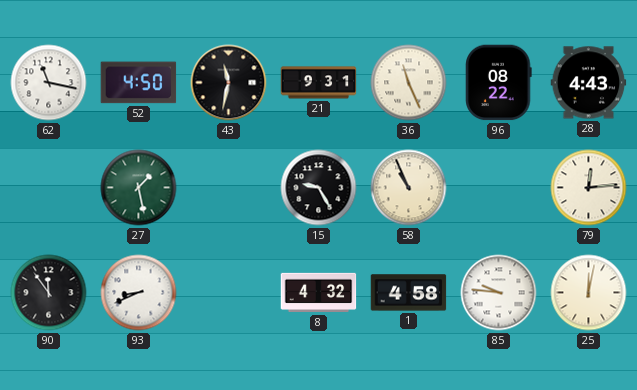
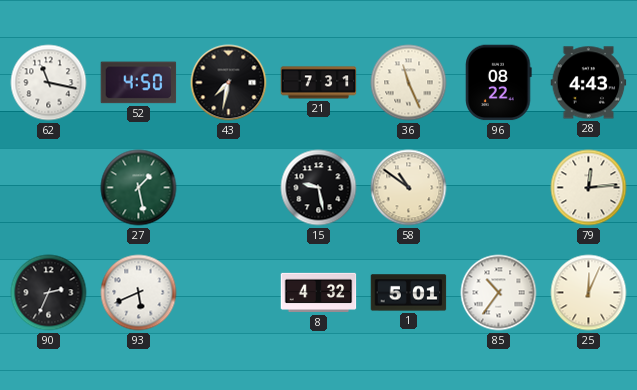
43: 11:32 -> 7:32 (229, 83)
21: 9:31 -> 7:31 (319, 83)
15: 9:25 -> 9:28 (319, 188)
58: 10:56 -> 10:51 (409, 188)
90: 11:54 -> 2:34 (49, 293)
93: 8:41 -> 5:41 (139, 293)
1: 4:58 -> 5:01 (409, 293)
85: 9:46 -> 10:36 (499, 293)
25: 12:02 -> 12:04 (589, 293)
